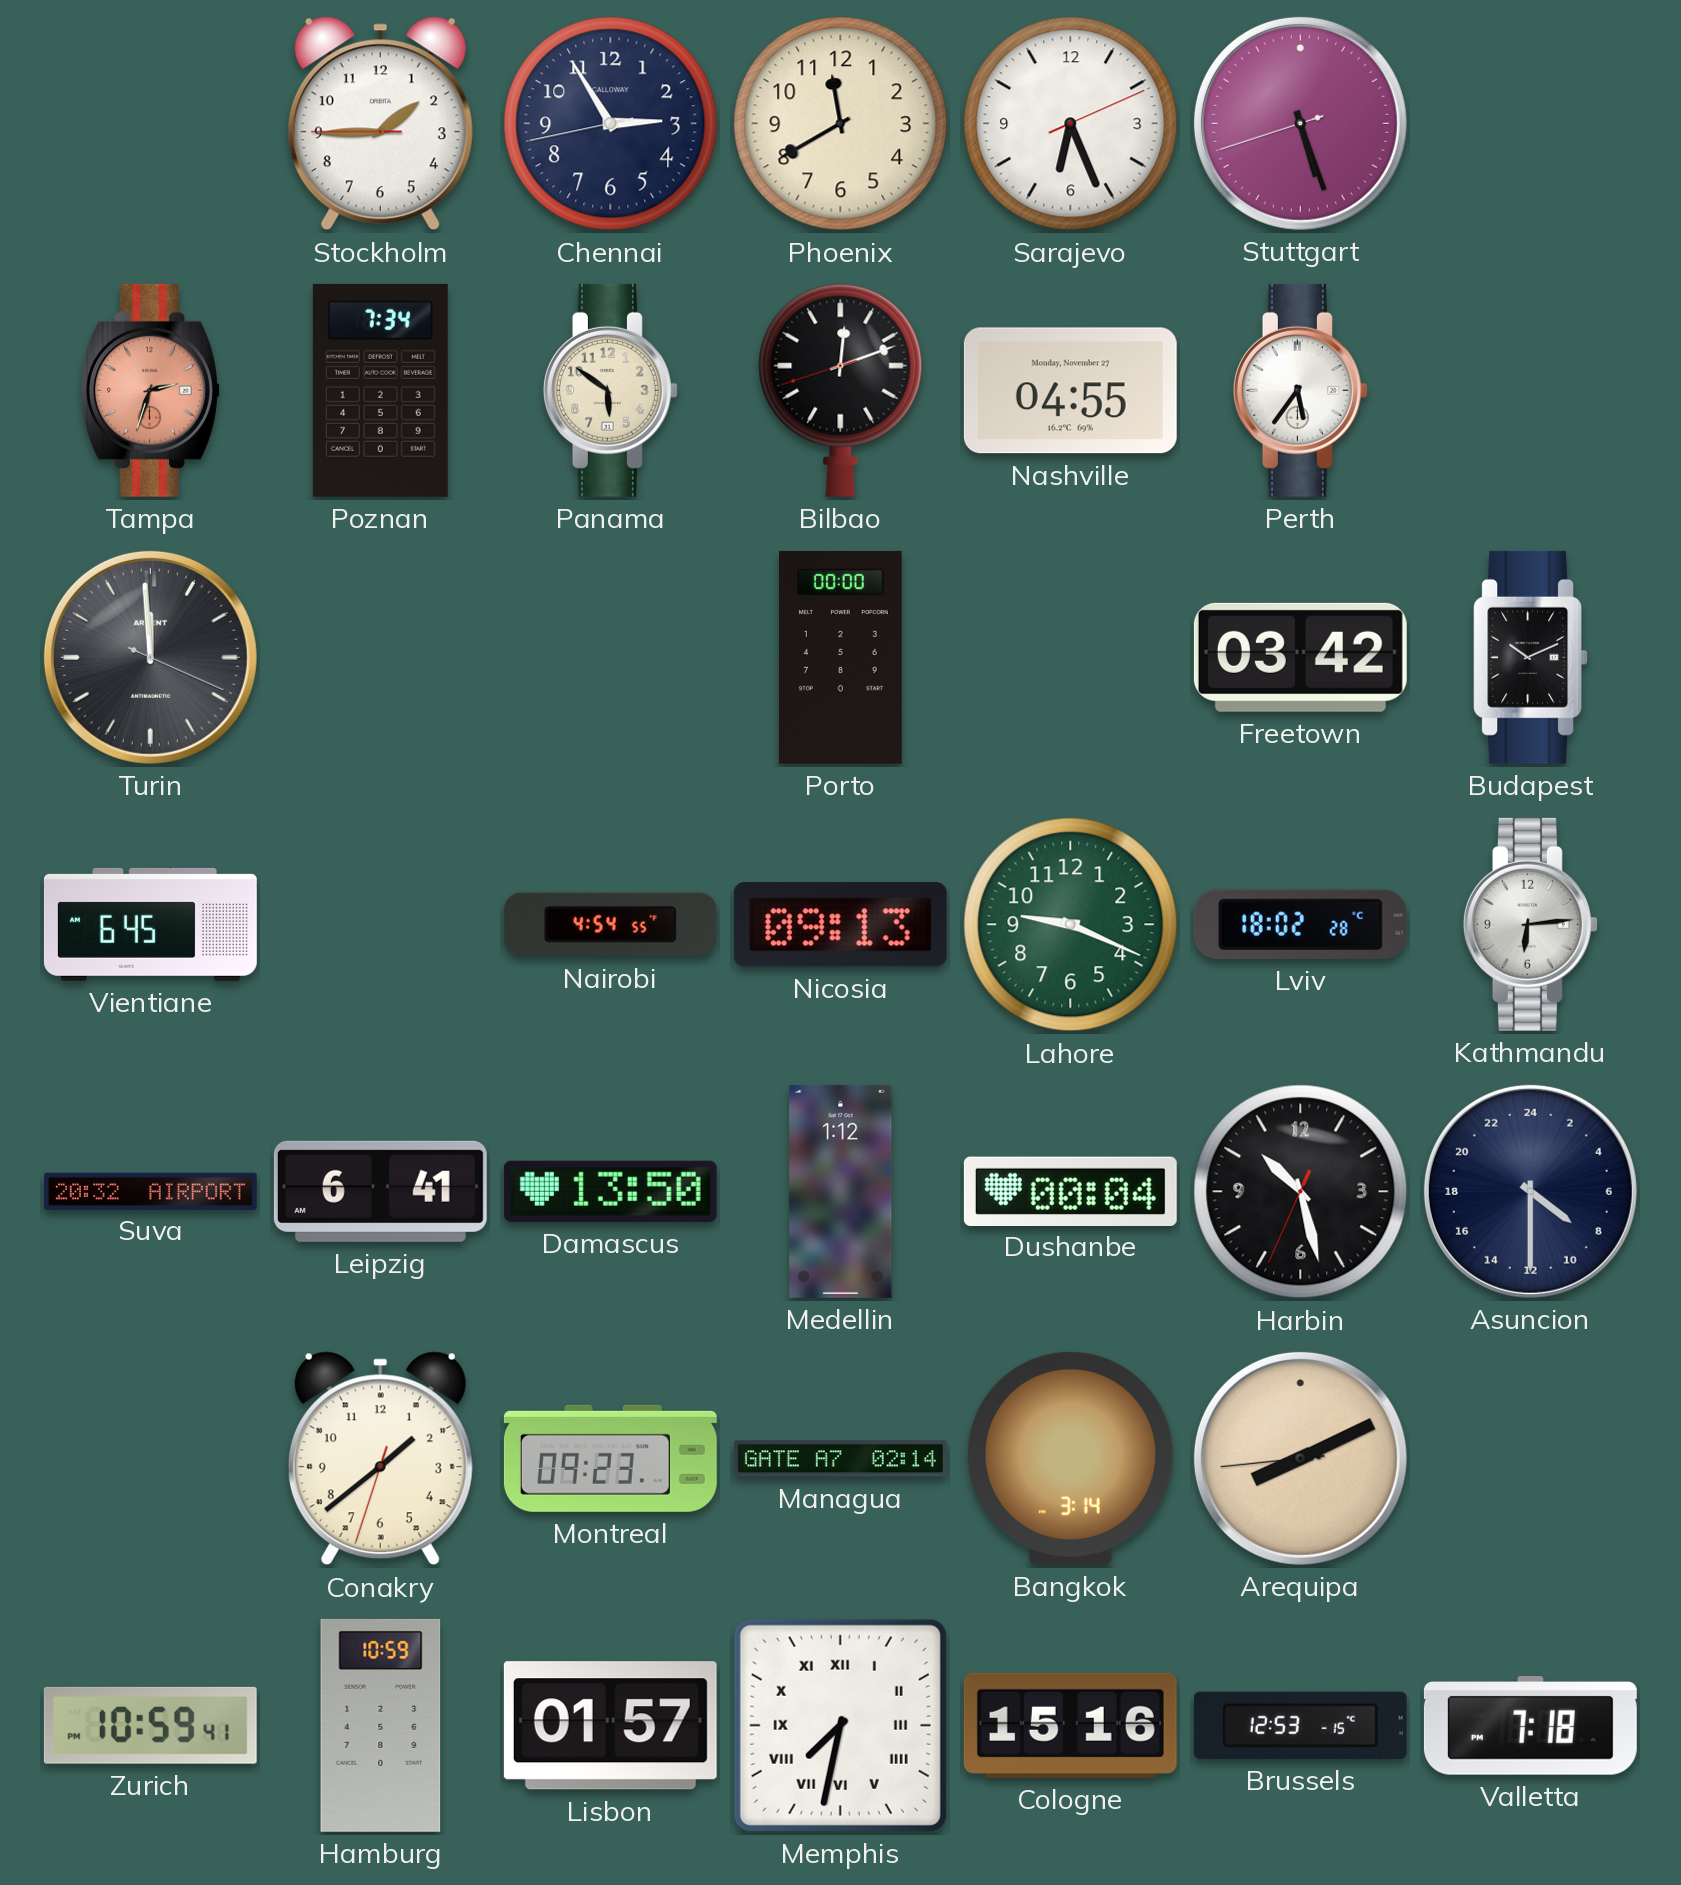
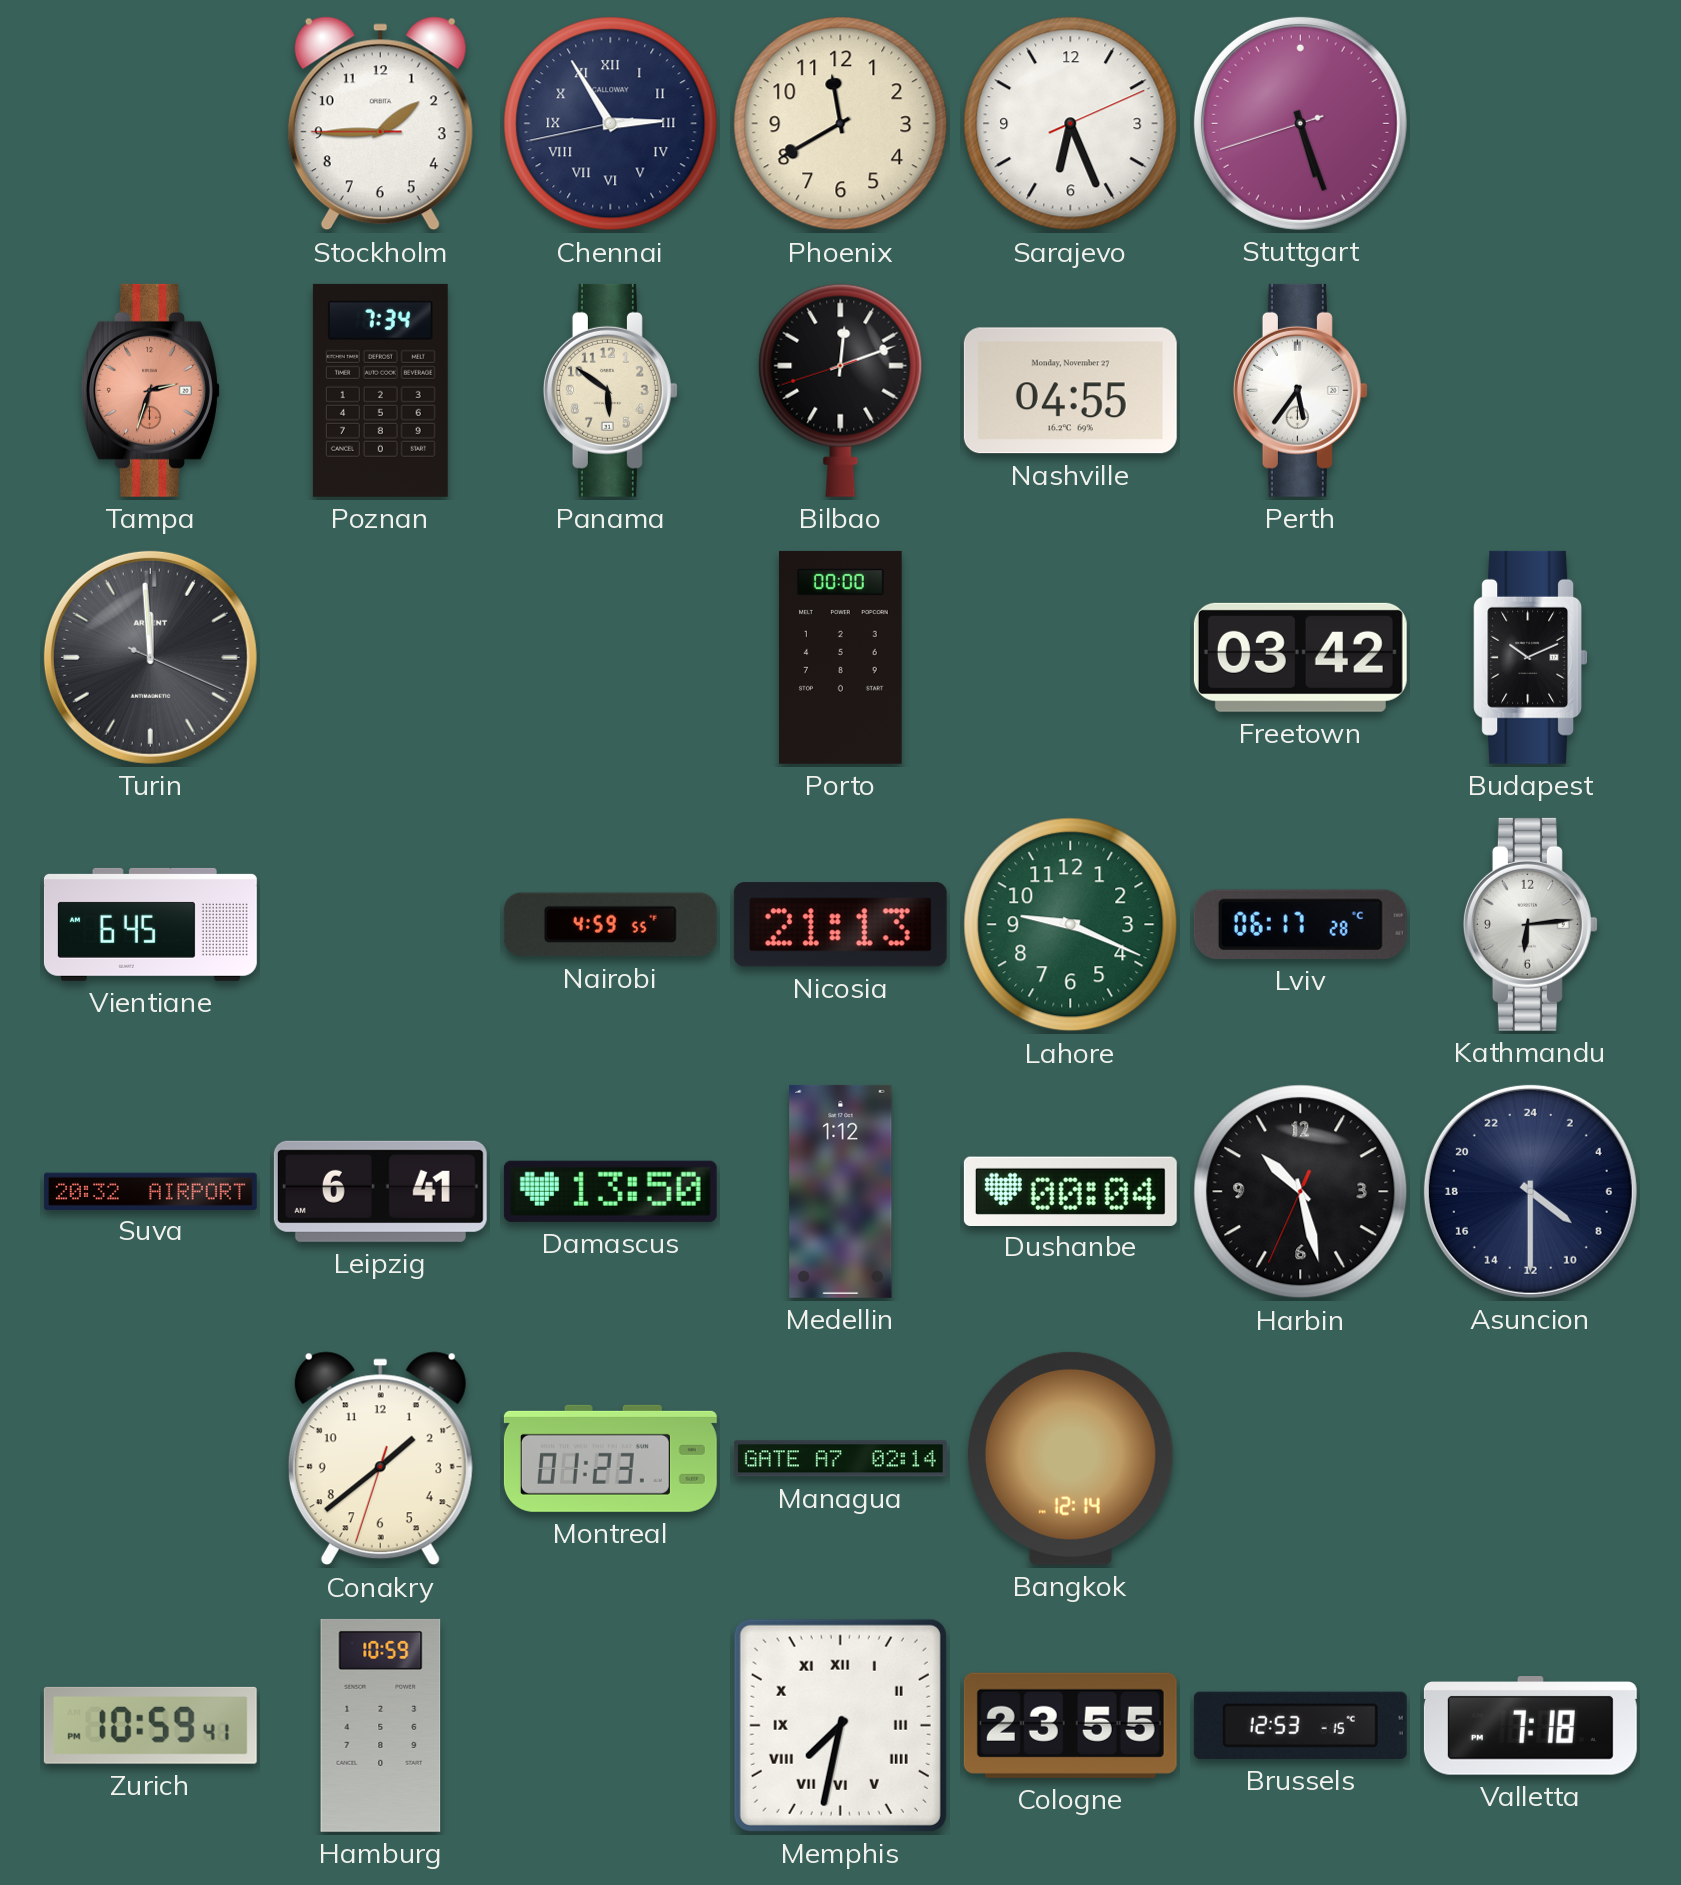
Chennai numerals: Arabic -> Roman (611, 124)
Nairobi: 4:54 -> 4:59 (610, 925)
Nicosia: 09:13 -> 21:13 (840, 925)
Lviv: 18:02 -> 06:17 (1300, 924)
Montreal: 09:23 -> 01:23 (610, 1458)
Bangkok: 3:14 -> 12:14 (1071, 1458)
Arequipa: 8:10 -> none (1300, 1458)
Lisbon: 01:57 -> none (610, 1726)
Cologne: 15:16 -> 23:55 (1070, 1725)
